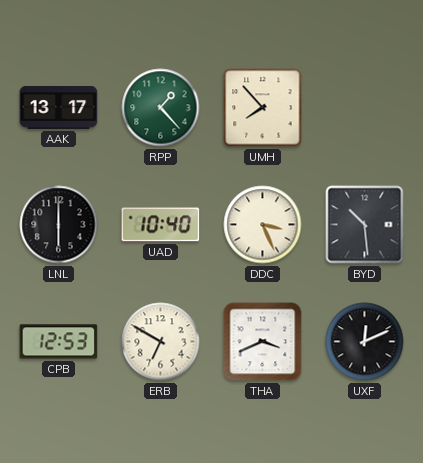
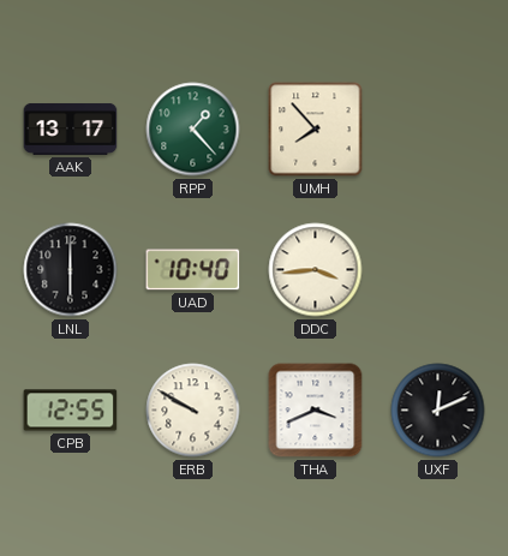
DDC: 3:26 -> 3:44 (316, 270)
BYD: 10:29 -> none (365, 225)
CPB: 12:53 -> 12:55 (71, 411)
ERB: 6:50 -> 9:50 (193, 411)
